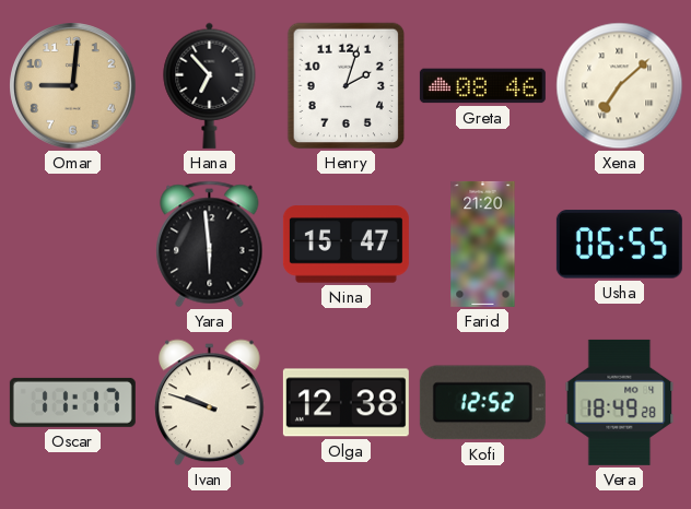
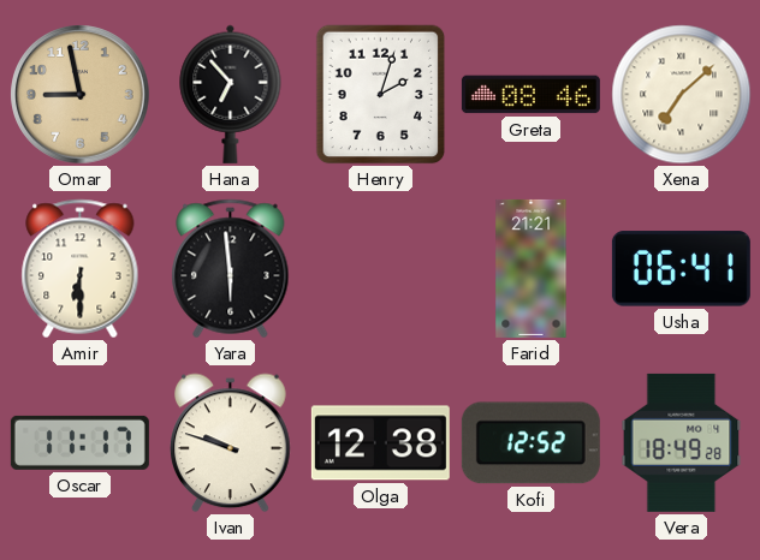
Omar: 9:01 -> 8:58 (81, 95)
Amir: none -> 6:30 (81, 269)
Nina: 15:47 -> none (345, 245)
Farid: 21:20 -> 21:21 (532, 268)
Usha: 06:55 -> 06:41 (681, 269)
